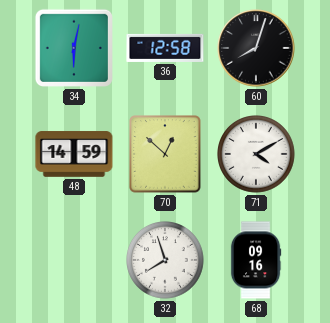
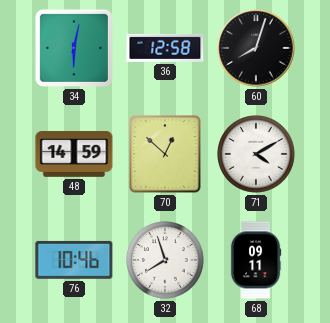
76: none -> 10:46 (74, 260)
68: 09:16 -> 09:11 (256, 260)
